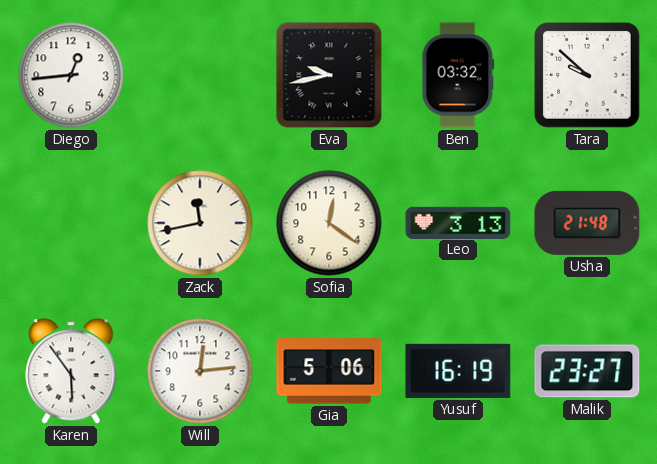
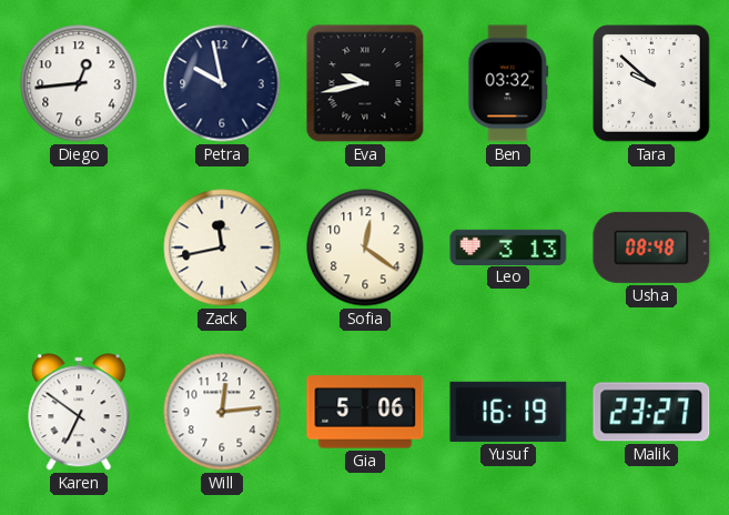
Petra: none -> 9:58 (222, 83)
Usha: 21:48 -> 08:48 (651, 248)
Karen: 5:54 -> 6:51 (79, 412)
